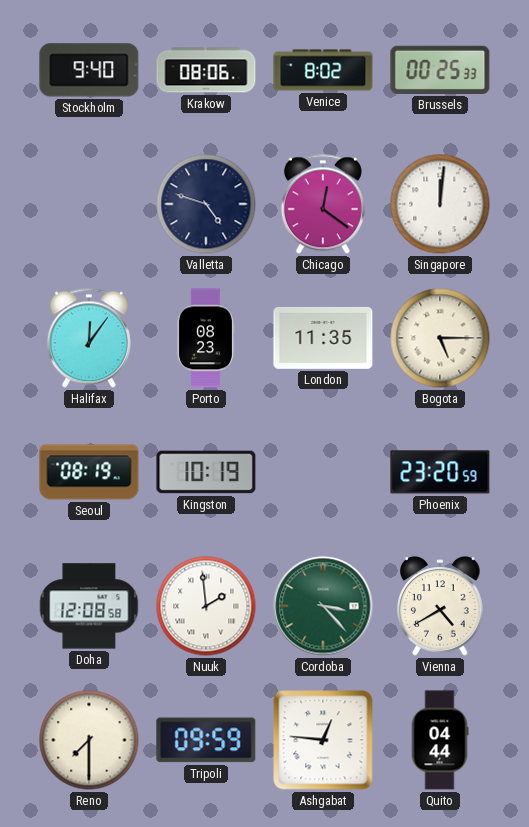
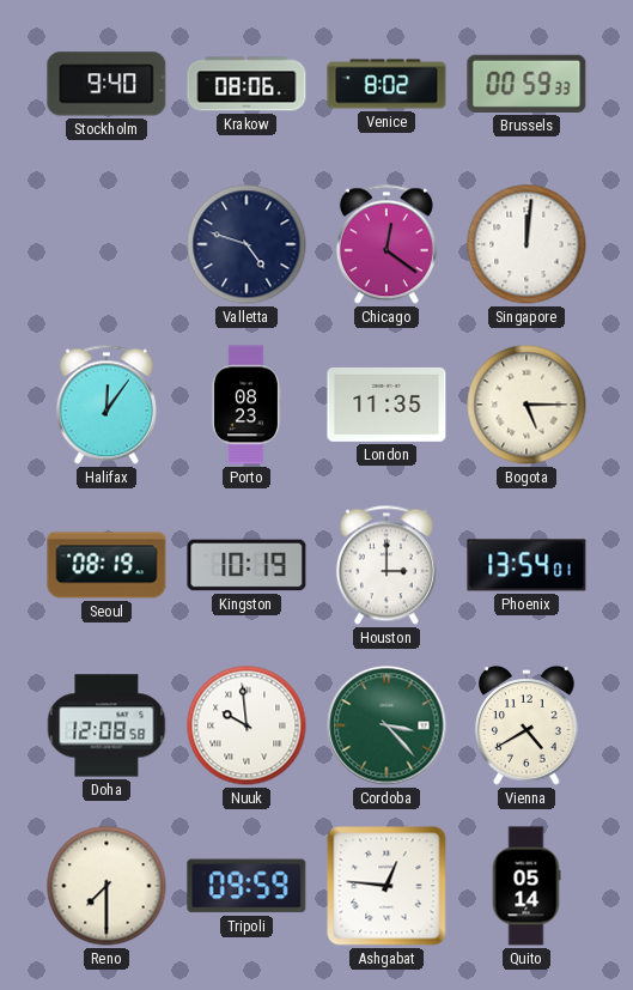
Brussels: 00:25 -> 00:59 (527, 84)
Houston: none -> 3:00 (387, 565)
Phoenix: 23:20 -> 13:54 (527, 565)
Nuuk: 1:59 -> 9:59 (246, 725)
Quito: 04:44 -> 05:14 (527, 886)
